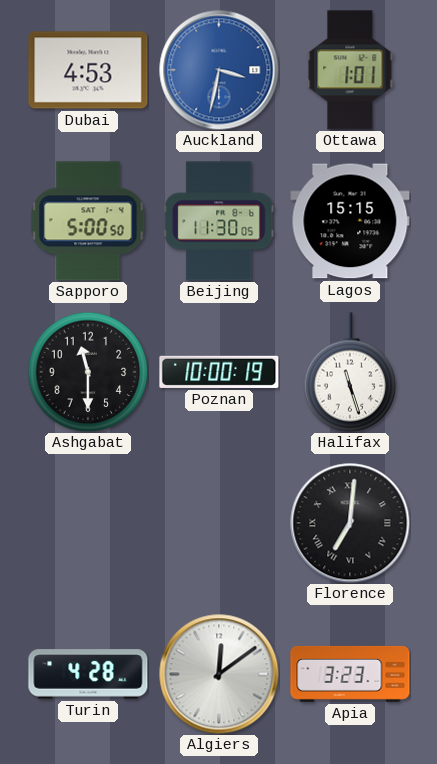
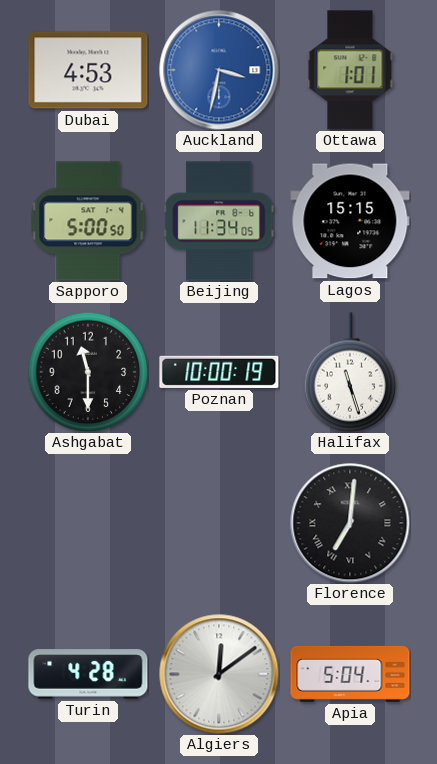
Beijing: 11:30 -> 11:34 (219, 221)
Apia: 3:23 -> 5:04 (350, 674)
